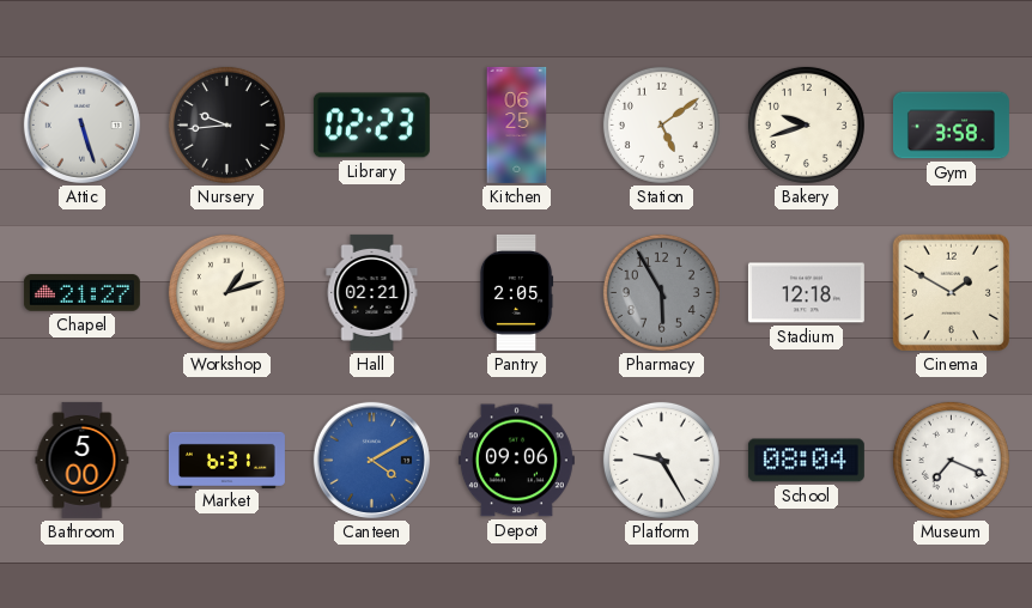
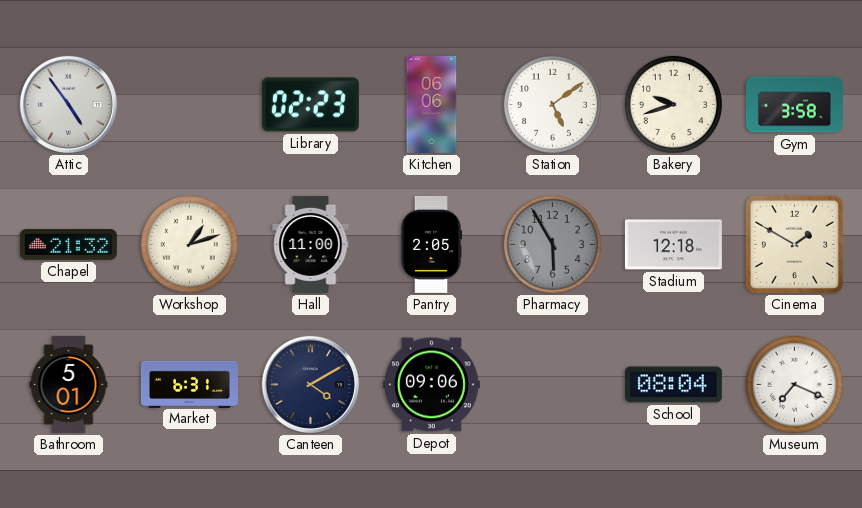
Attic: 5:27 -> 4:54 (68, 104)
Nursery: 9:44 -> none (226, 124)
Kitchen: 06:25 -> 06:06 (432, 104)
Chapel: 21:27 -> 21:32 (68, 245)
Hall: 02:21 -> 11:00 (311, 244)
Bathroom: 5:00 -> 5:01 (69, 384)
Canteen dial: blue -> navy (310, 384)
Platform: 9:25 -> none (661, 460)
